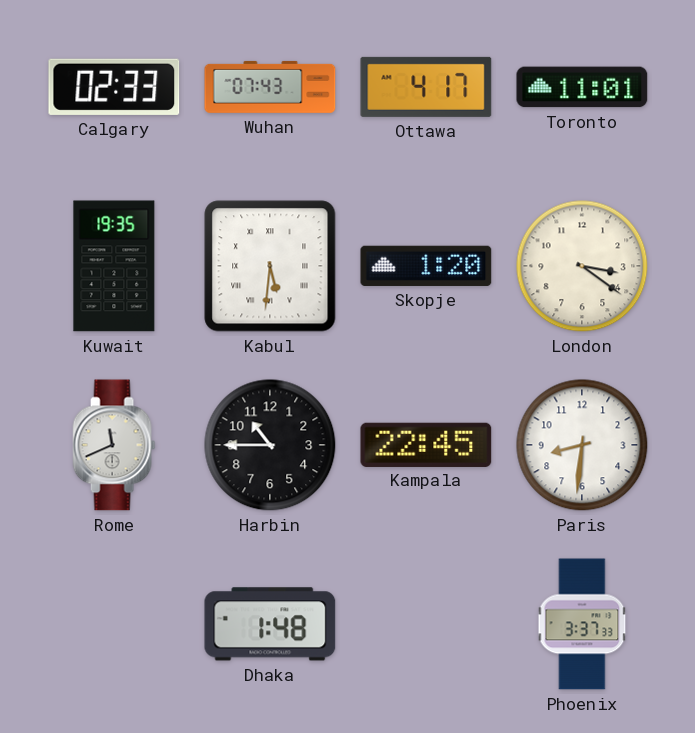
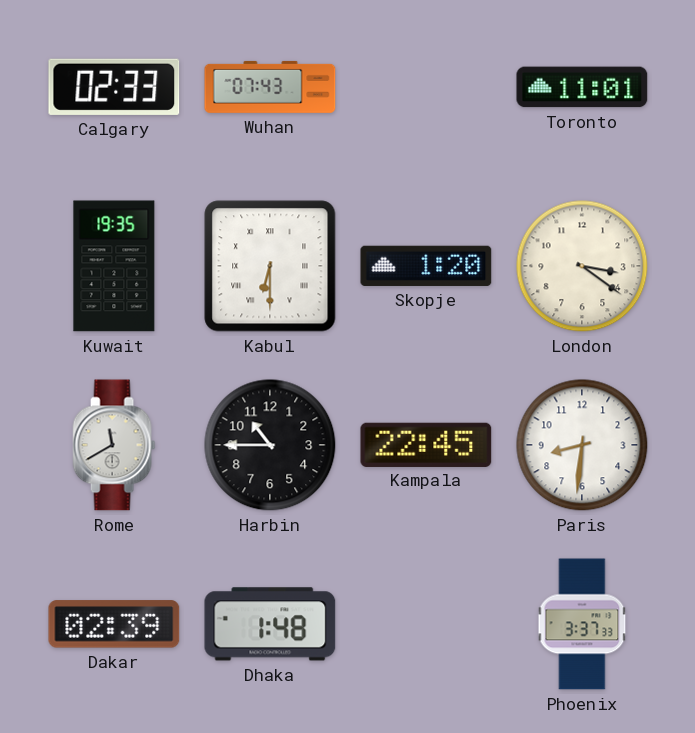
Ottawa: 4:17 -> none (426, 87)
Kabul: 5:31 -> 6:30 (270, 266)
Rome: 11:41 -> 11:40 (114, 445)
Dakar: none -> 02:39 (114, 624)
